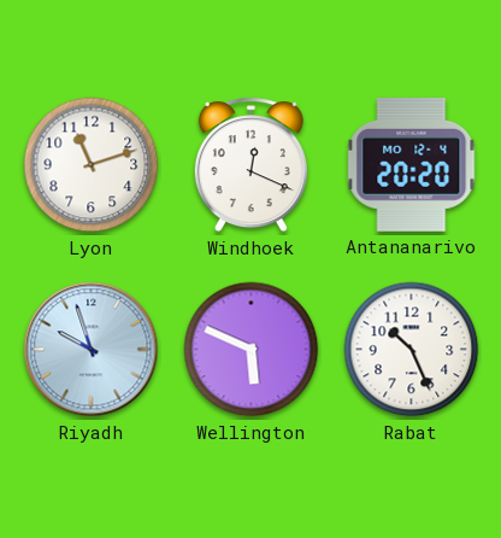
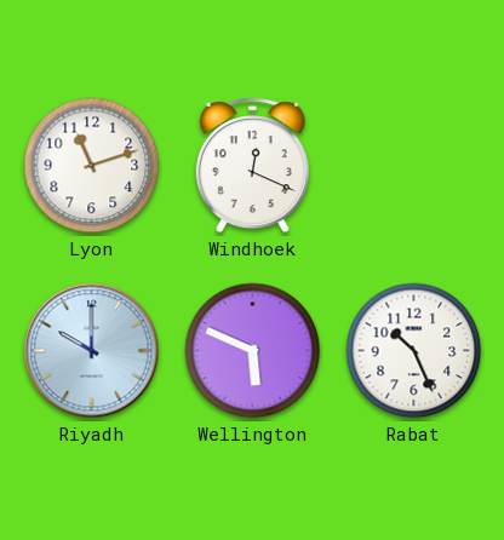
Antananarivo: 20:20 -> none (412, 164)
Riyadh: 9:57 -> 10:00 (92, 351)
